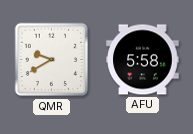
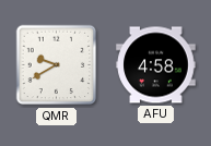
AFU: 5:58 -> 4:58 (156, 65)
